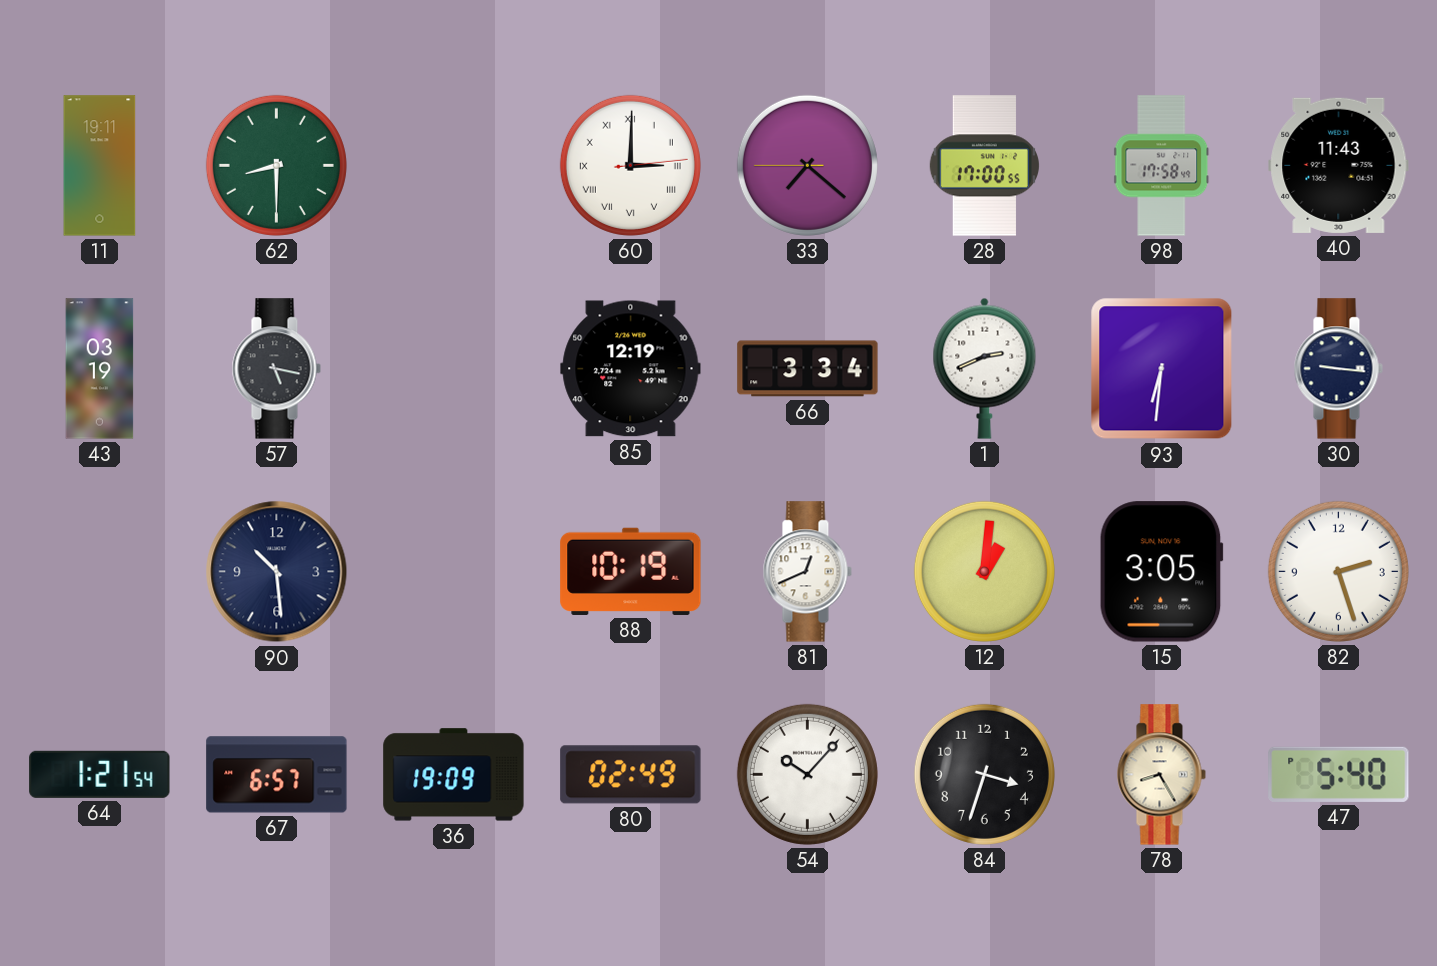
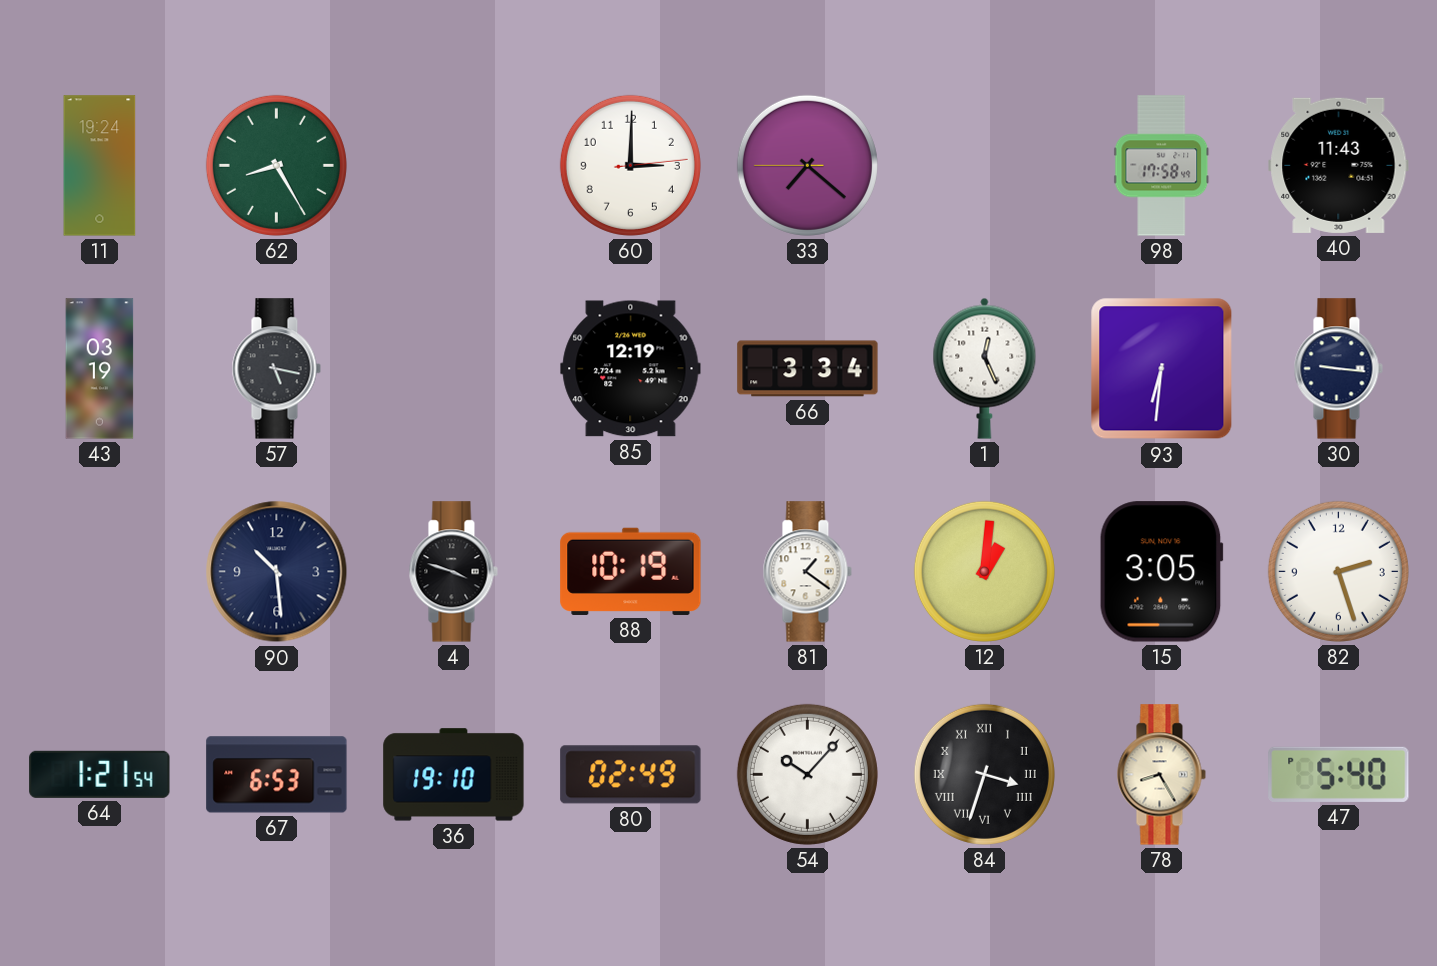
11: 19:11 -> 19:24 (100, 166)
62: 8:30 -> 8:25 (276, 165)
60 numerals: Roman -> Arabic (630, 165)
28: 17:00 -> none (984, 166)
1: 2:41 -> 12:26 (985, 368)
4: none -> 3:48 (453, 572)
81: 12:41 -> 1:21 (807, 572)
67: 6:57 -> 6:53 (277, 775)
36: 19:09 -> 19:10 (454, 775)
84 numerals: Arabic -> Roman (984, 774)
